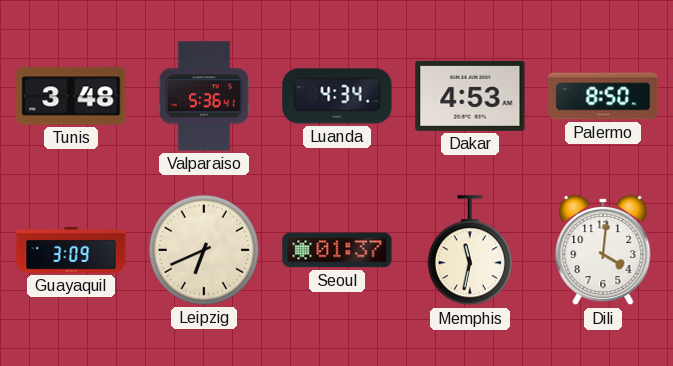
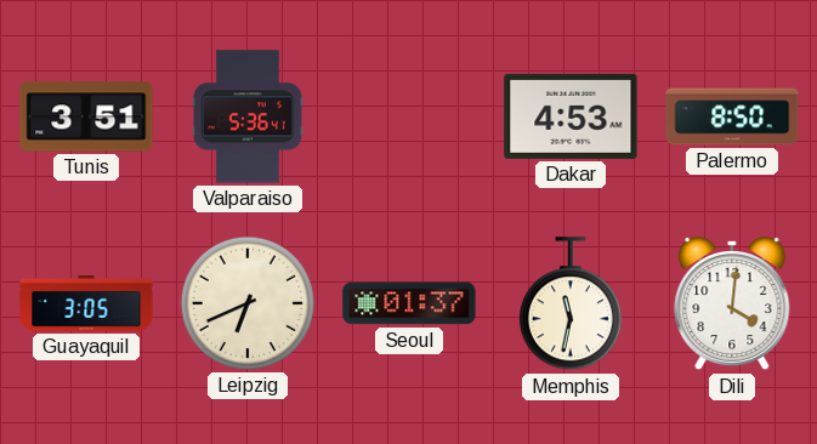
Tunis: 3:48 -> 3:51 (86, 116)
Luanda: 4:34 -> none (337, 96)
Guayaquil: 3:09 -> 3:05 (86, 303)
